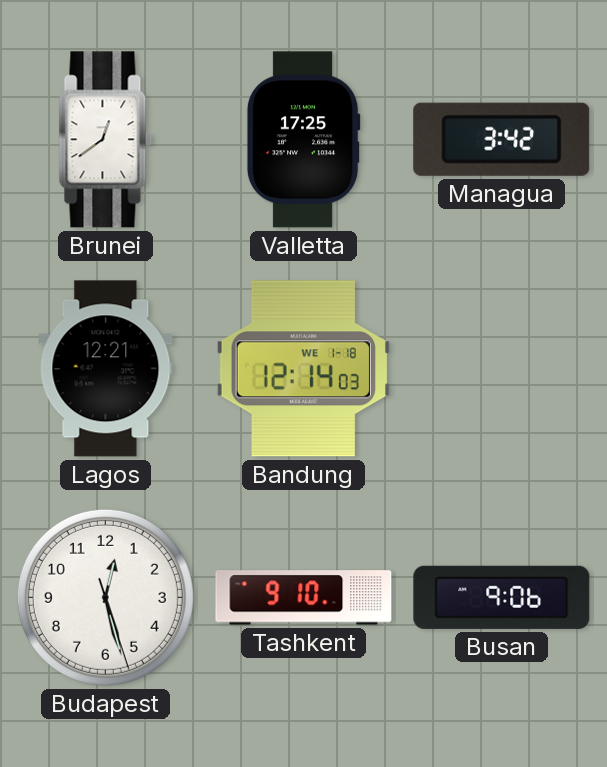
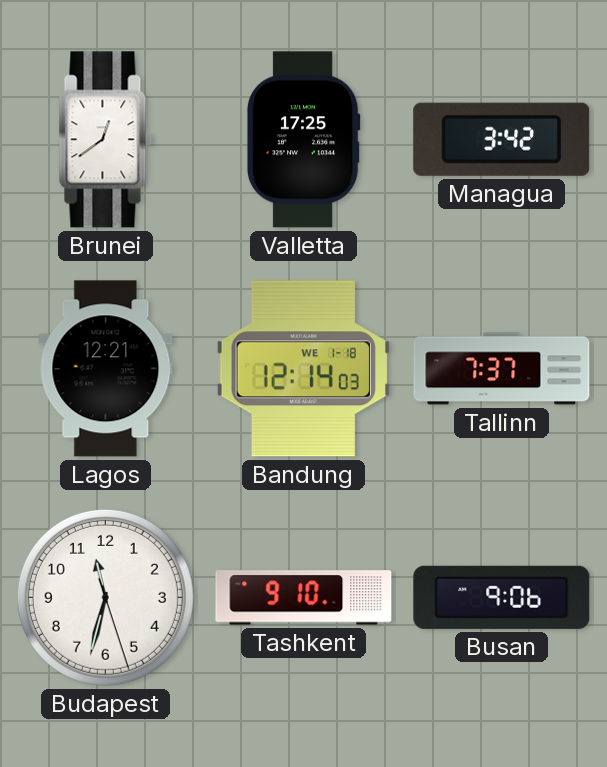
Tallinn: none -> 7:37 (502, 369)
Budapest: 12:27 -> 11:32 (105, 597)
